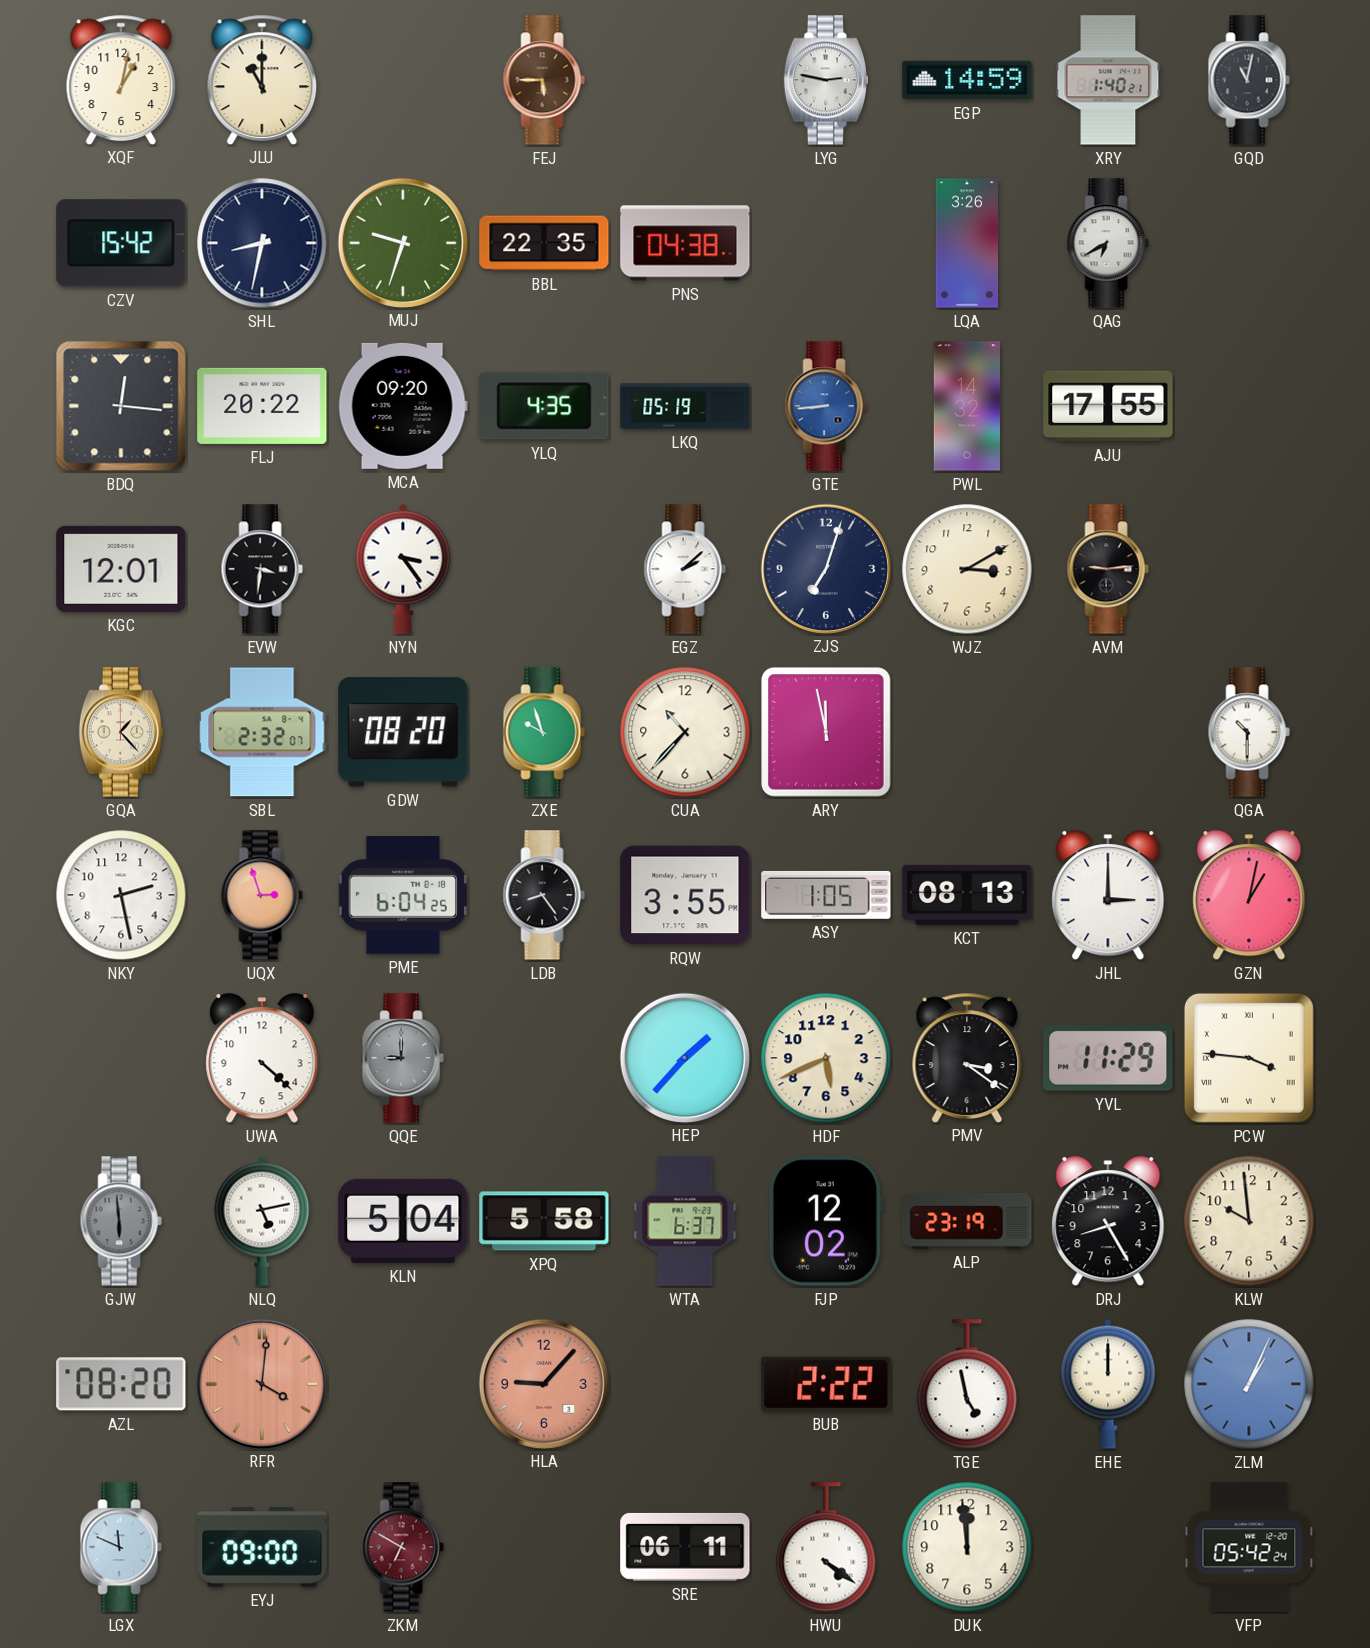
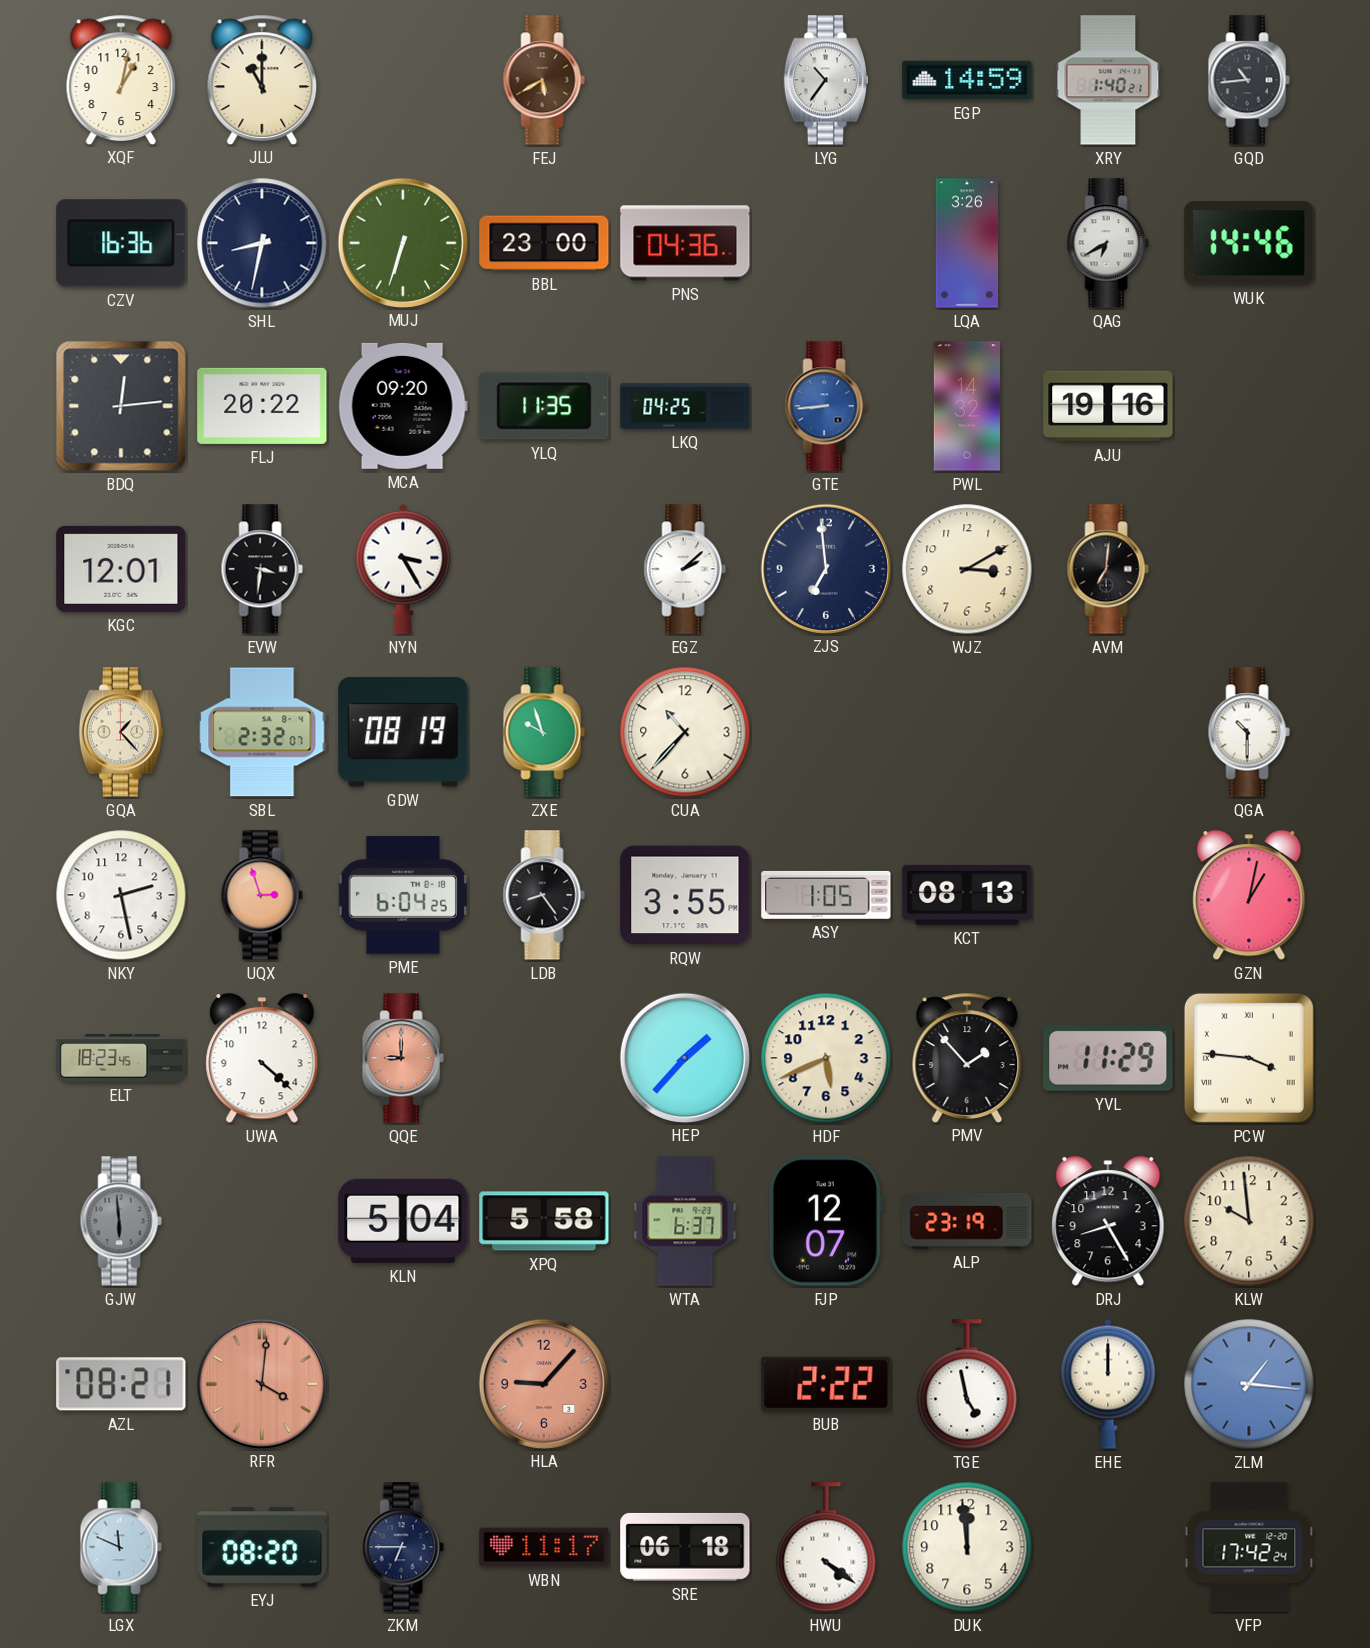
FEJ: 5:45 -> 5:40 (544, 80)
LYG: 2:47 -> 10:36 (826, 80)
GQD: 11:02 -> 10:44 (1249, 80)
CZV: 15:42 -> 16:36 (121, 243)
MUJ: 9:33 -> 6:33 (402, 242)
BBL: 22:35 -> 23:00 (544, 243)
PNS: 04:38 -> 04:36 (685, 243)
WUK: none -> 14:46 (1249, 243)
BDQ: 12:16 -> 12:14 (121, 406)
YLQ: 4:35 -> 11:35 (544, 406)
LKQ: 05:19 -> 04:25 (685, 406)
AJU: 17:55 -> 19:16 (1108, 406)
NYN: 3:24 -> 3:25 (403, 569)
ZJS: 7:03 -> 6:59 (825, 568)
AVM: 9:14 -> 7:01 (1108, 569)
GDW: 08:20 -> 08:19 (403, 732)
ARY: 11:58 -> none (826, 732)
JHL: 3:00 -> none (1108, 896)
ELT: none -> 18:23 (121, 1058)
QQE dial: grey -> salmon (403, 1058)
PMV: 3:21 -> 1:53 (967, 1057)
NLQ: 5:13 -> none (262, 1221)
FJP: 12:02 -> 12:07 (825, 1221)
AZL: 08:20 -> 08:21 (121, 1384)
ZLM: 1:04 -> 1:16 (1249, 1384)
EYJ: 09:00 -> 08:20 (262, 1547)
ZKM: 6:50 -> 6:45 (403, 1547)
ZKM dial: burgundy -> navy (403, 1547)
WBN: none -> 11:17 (544, 1547)
SRE: 06:11 -> 06:18 (685, 1547)
VFP: 05:42 -> 17:42 (1249, 1547)
